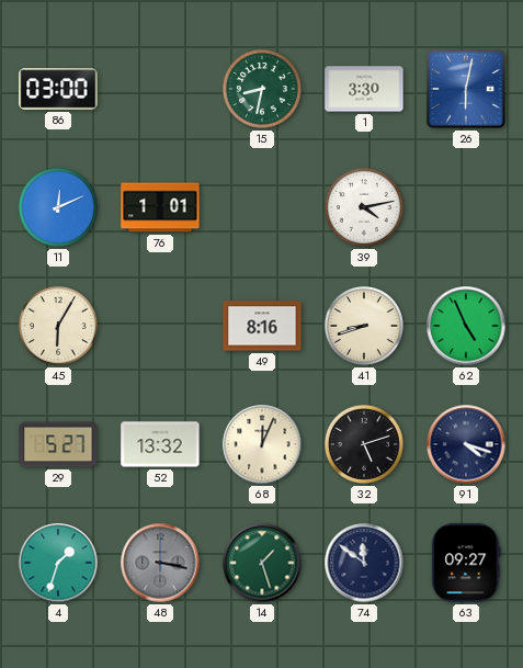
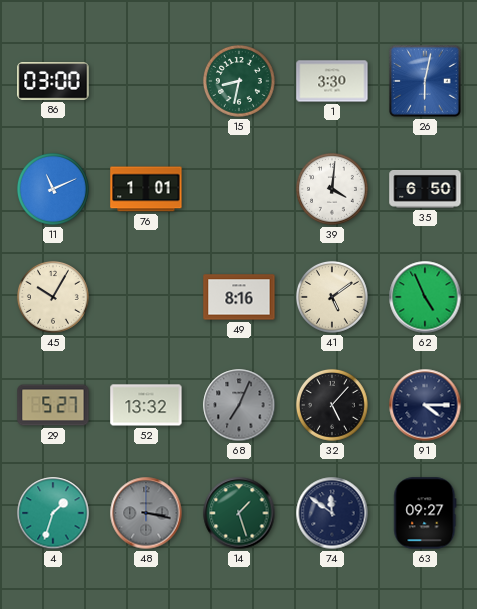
11: 12:11 -> 11:11 (53, 189)
39: 4:13 -> 4:01 (332, 189)
35: none -> 6:50 (425, 189)
45: 6:05 -> 10:05 (53, 297)
41: 8:42 -> 5:09 (332, 297)
68: 12:04 -> 7:04 (239, 405)
68 dial: cream -> grey (239, 405)
32: 5:12 -> 5:07 (332, 405)
91: 4:18 -> 4:15 (425, 405)
